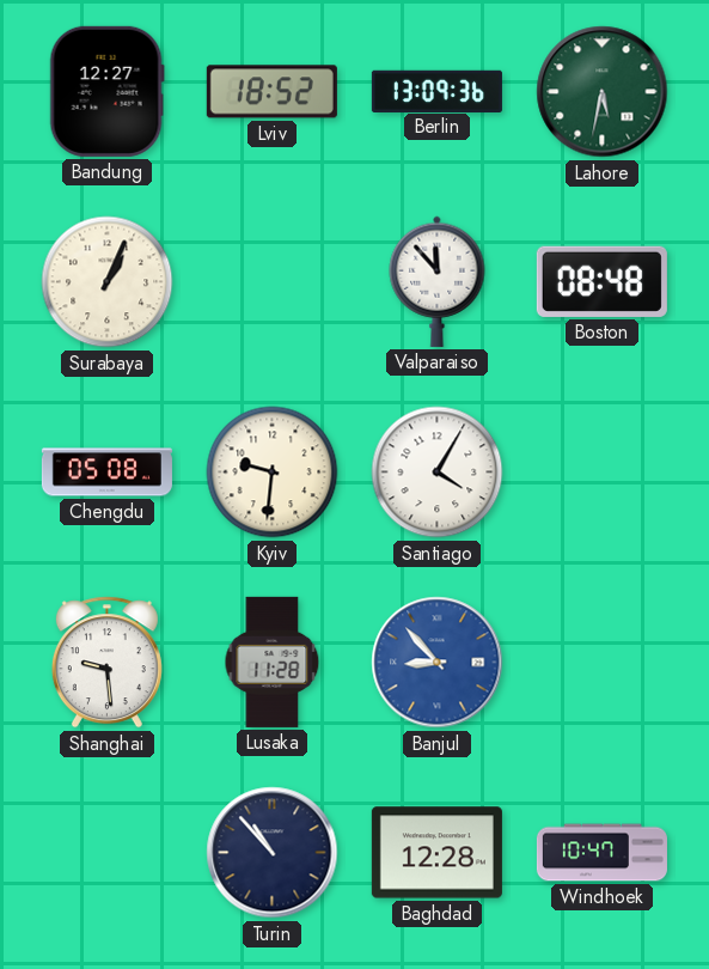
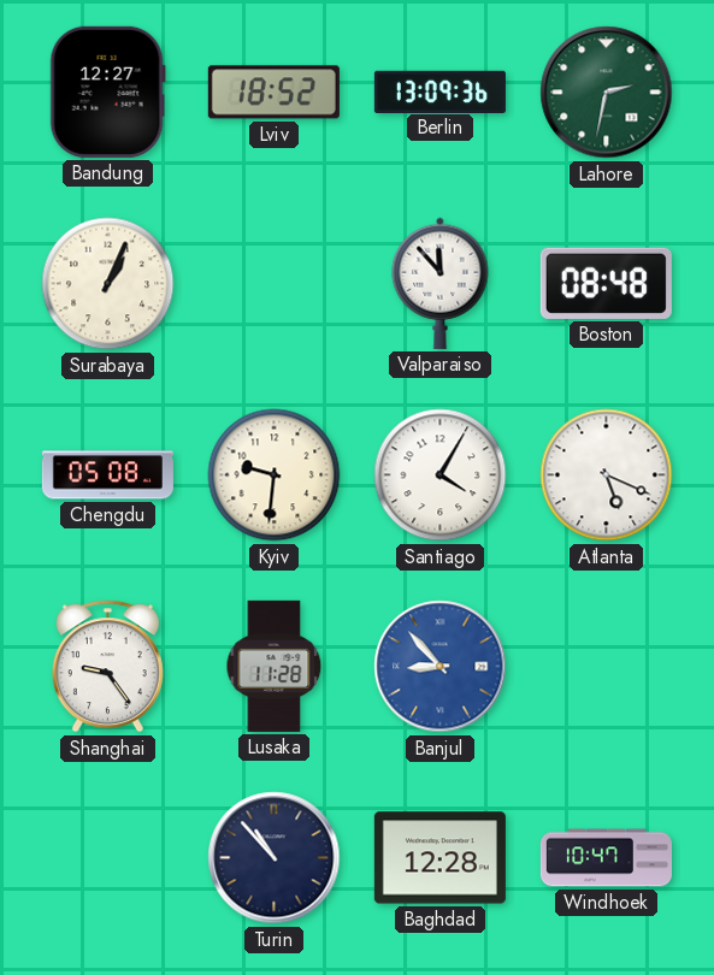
Lahore: 5:32 -> 2:32 (607, 93)
Atlanta: none -> 5:19 (607, 475)
Shanghai: 9:29 -> 9:24 (107, 667)
